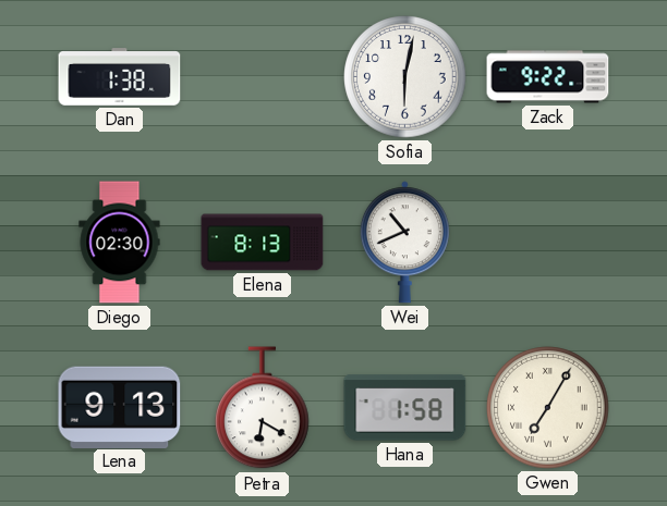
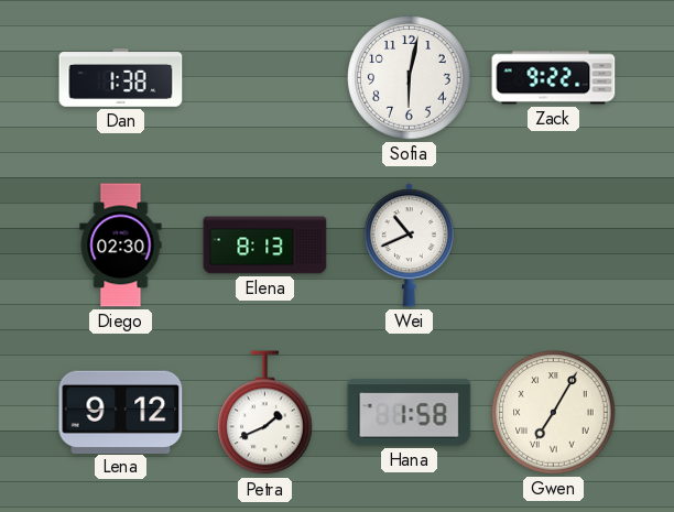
Lena: 9:13 -> 9:12 (121, 412)
Petra: 6:20 -> 1:41 (265, 413)
